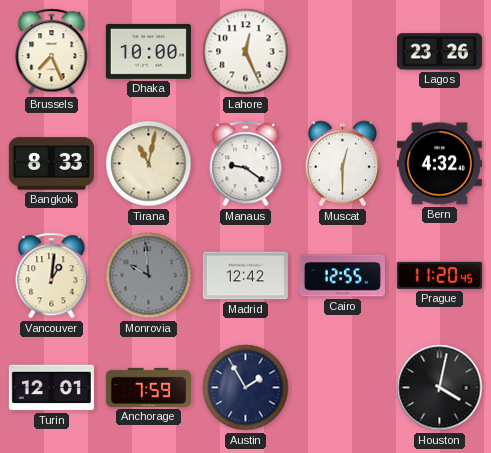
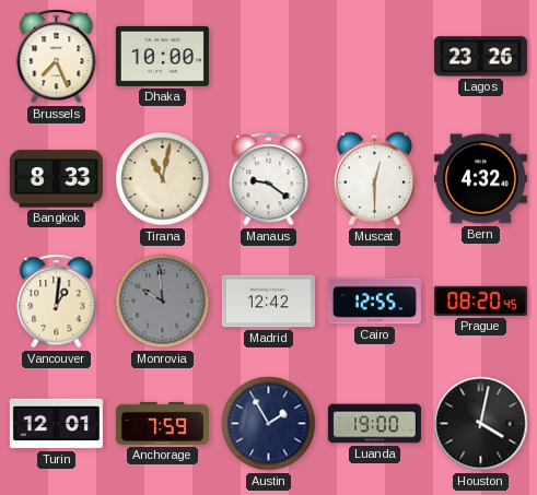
Lahore: 12:26 -> none (246, 52)
Prague: 11:20 -> 08:20 (480, 300)
Luanda: none -> 19:00 (374, 424)
